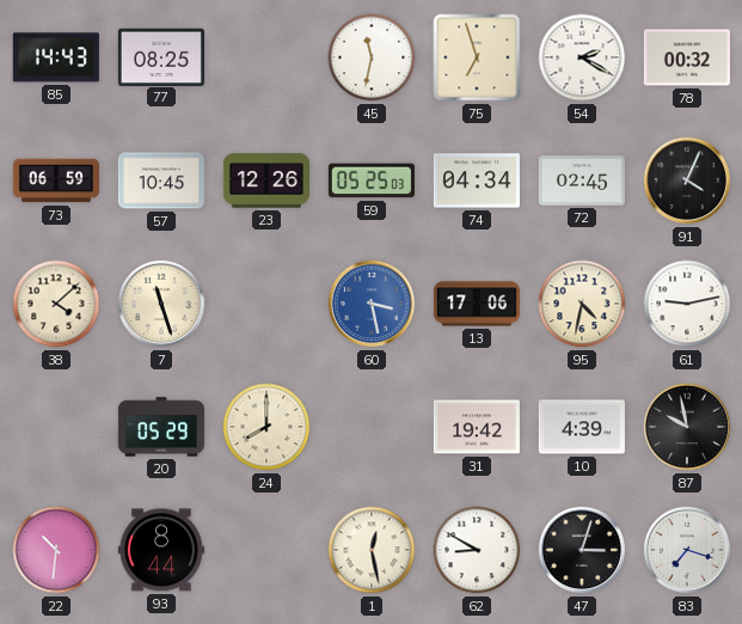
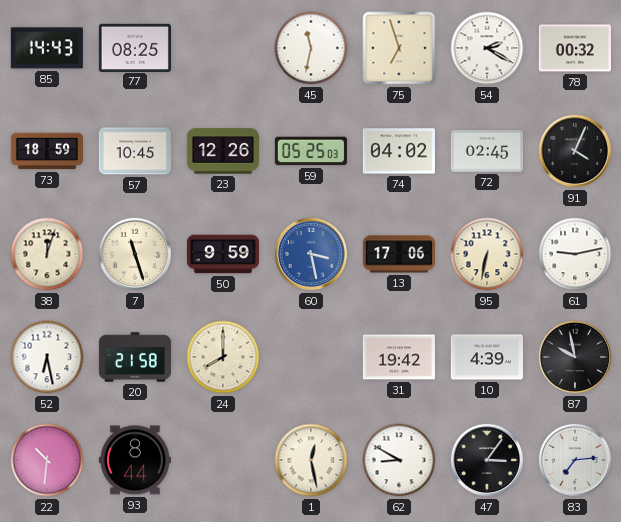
73: 06:59 -> 18:59 (47, 151)
74: 04:34 -> 04:02 (399, 151)
38: 4:08 -> 12:03 (47, 254)
50: none -> 9:59 (223, 254)
95: 4:32 -> 6:32 (487, 254)
52: none -> 6:28 (47, 357)
20: 05:29 -> 21:58 (135, 357)
47: 3:03 -> 3:06 (487, 460)
83: 7:18 -> 7:14 (575, 460)
